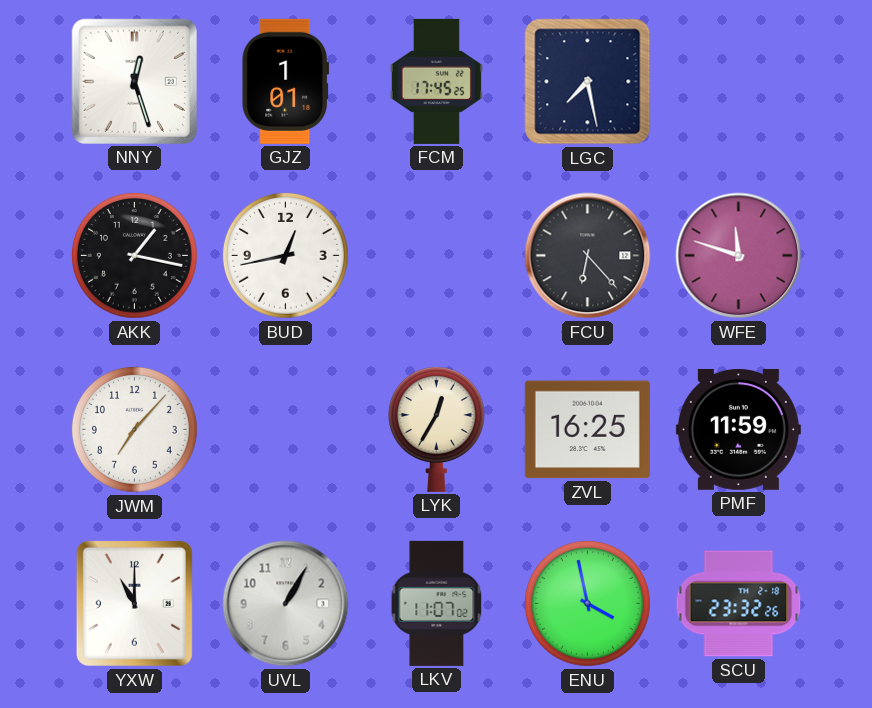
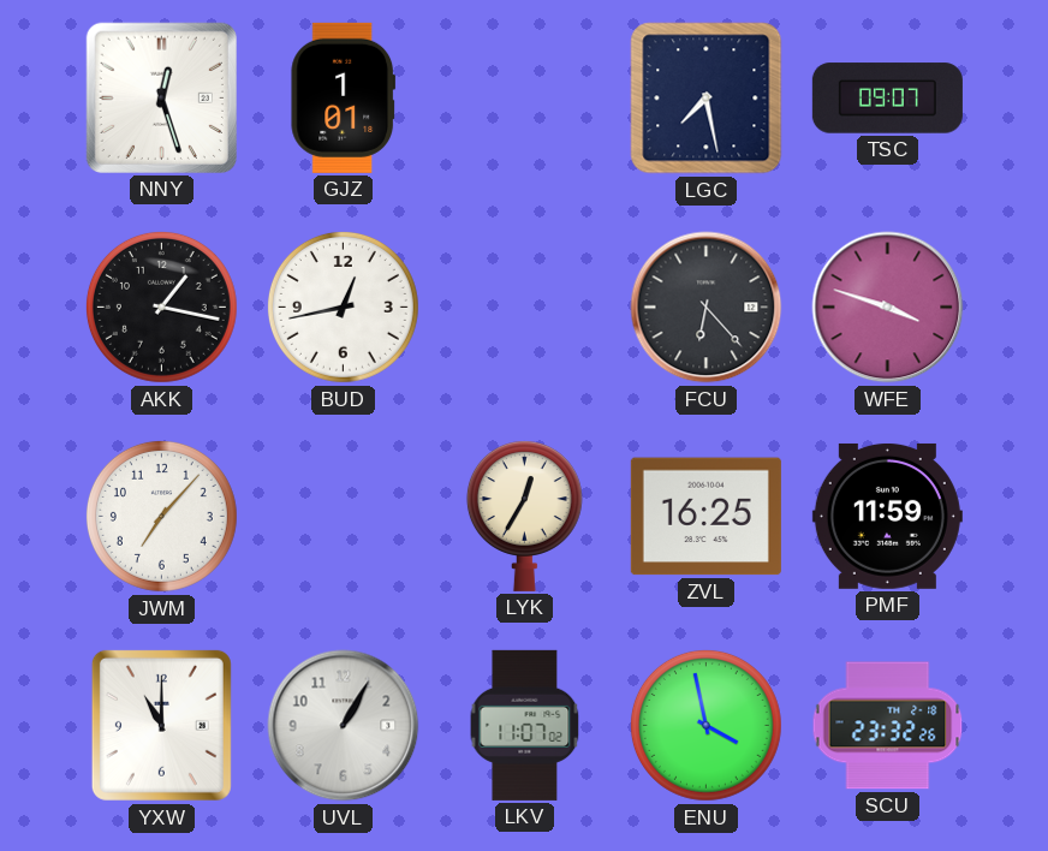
FCM: 17:45 -> none (436, 81)
TSC: none -> 09:07 (887, 99)
WFE: 11:48 -> 3:48 (888, 308)
